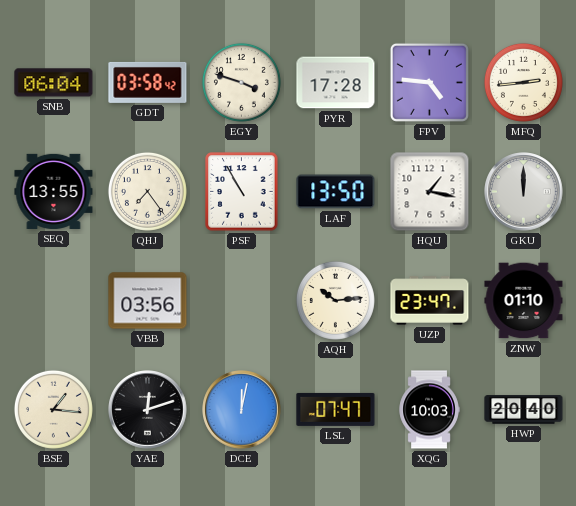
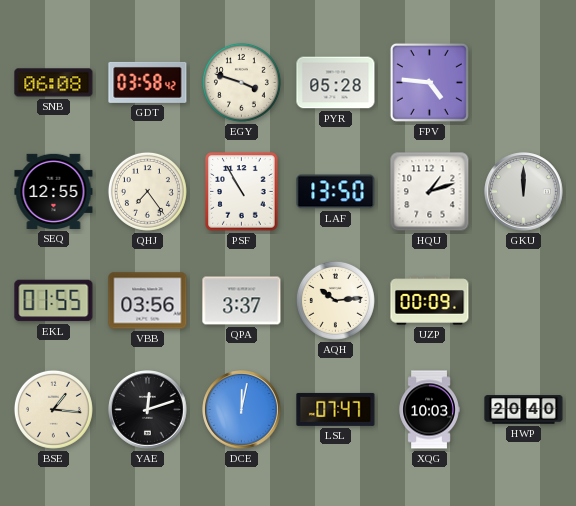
SNB: 06:04 -> 06:08 (54, 83)
PYR: 17:28 -> 05:28 (336, 83)
MFQ: 2:44 -> none (523, 82)
SEQ: 13:55 -> 12:55 (54, 191)
HQU: 1:17 -> 1:12 (430, 192)
EKL: none -> 01:55 (54, 301)
QPA: none -> 3:37 (242, 301)
UZP: 23:47 -> 00:09 (430, 301)
ZNW: 01:10 -> none (524, 301)
